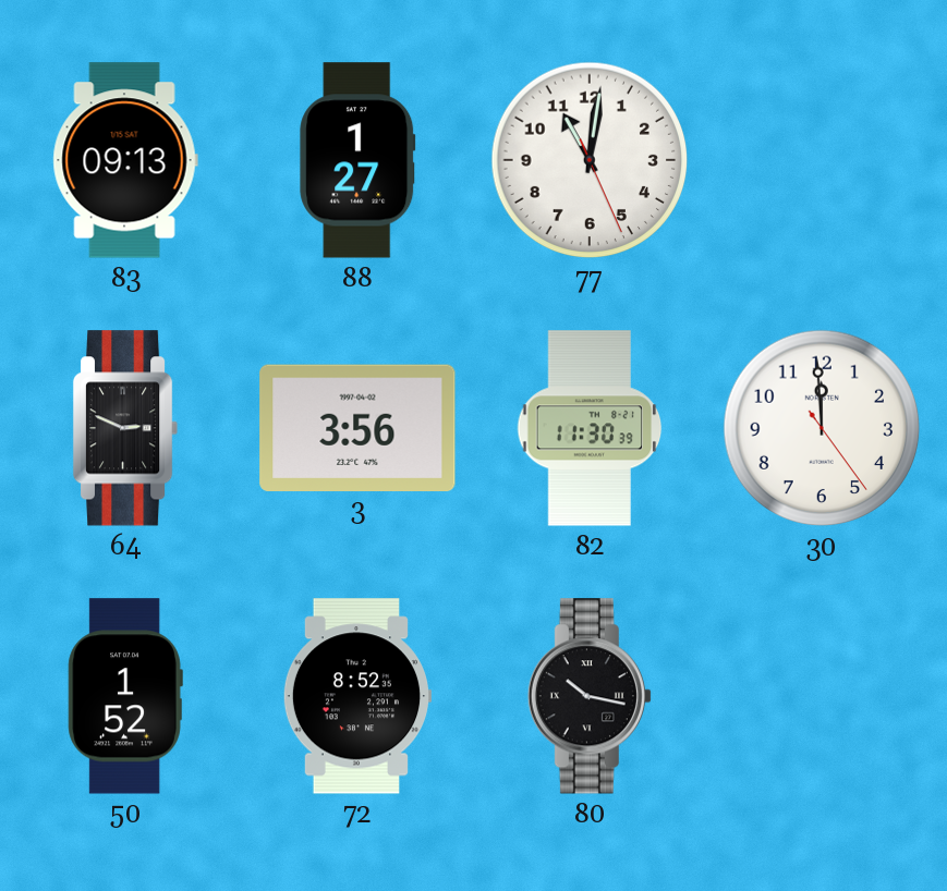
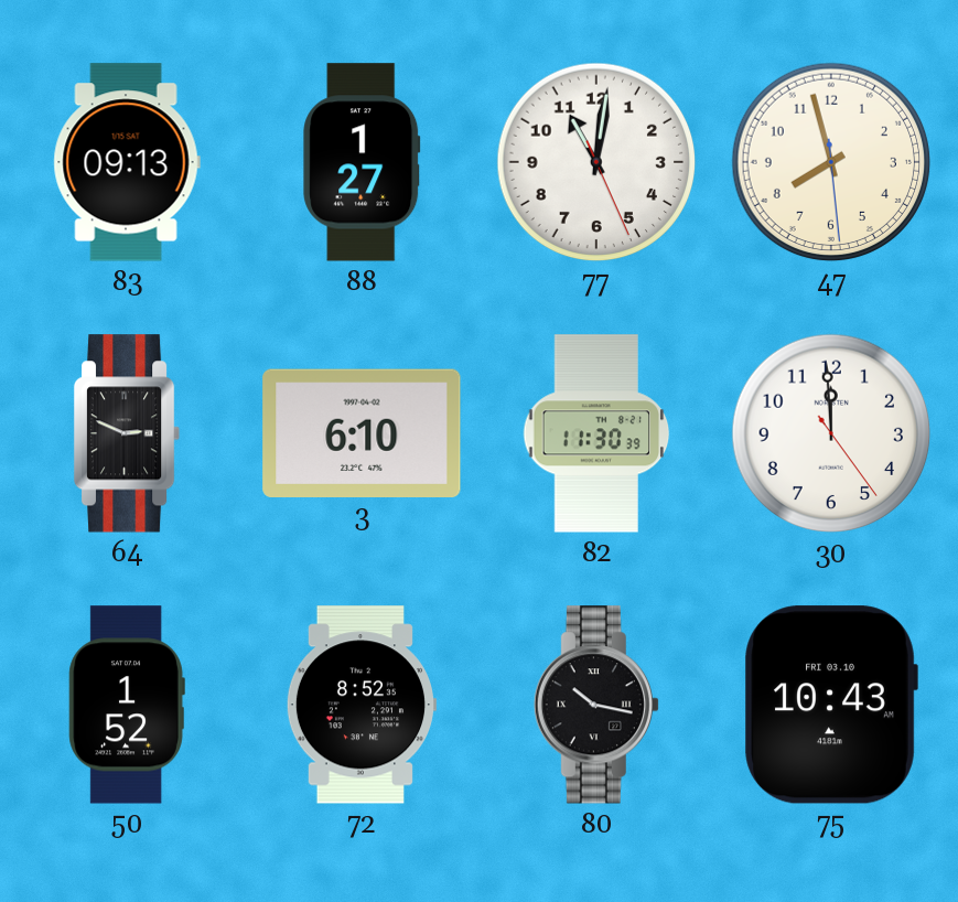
47: none -> 7:57 (831, 162)
3: 3:56 -> 6:10 (362, 432)
75: none -> 10:43 (831, 705)
